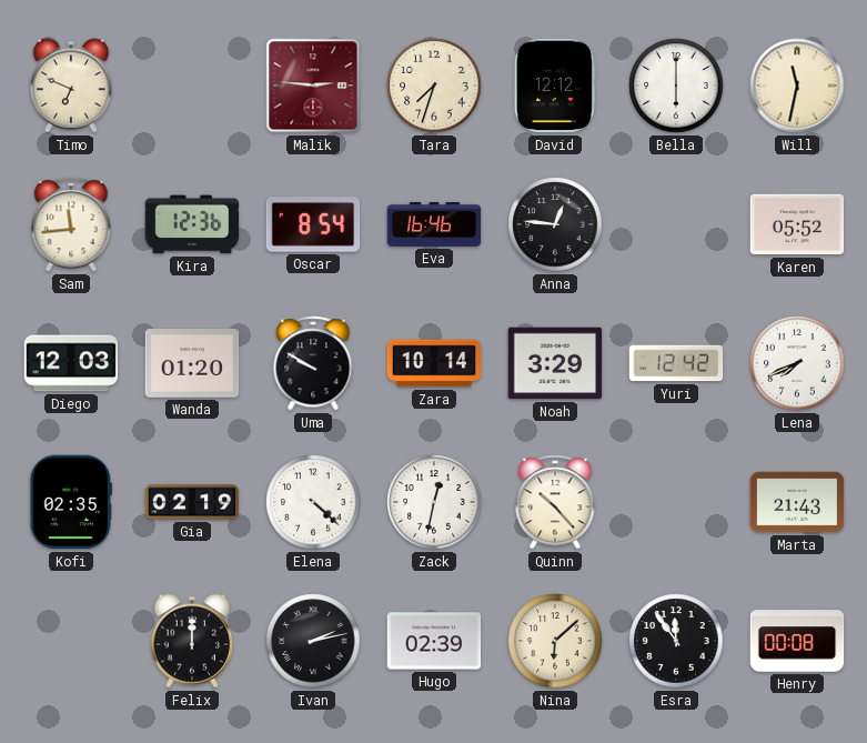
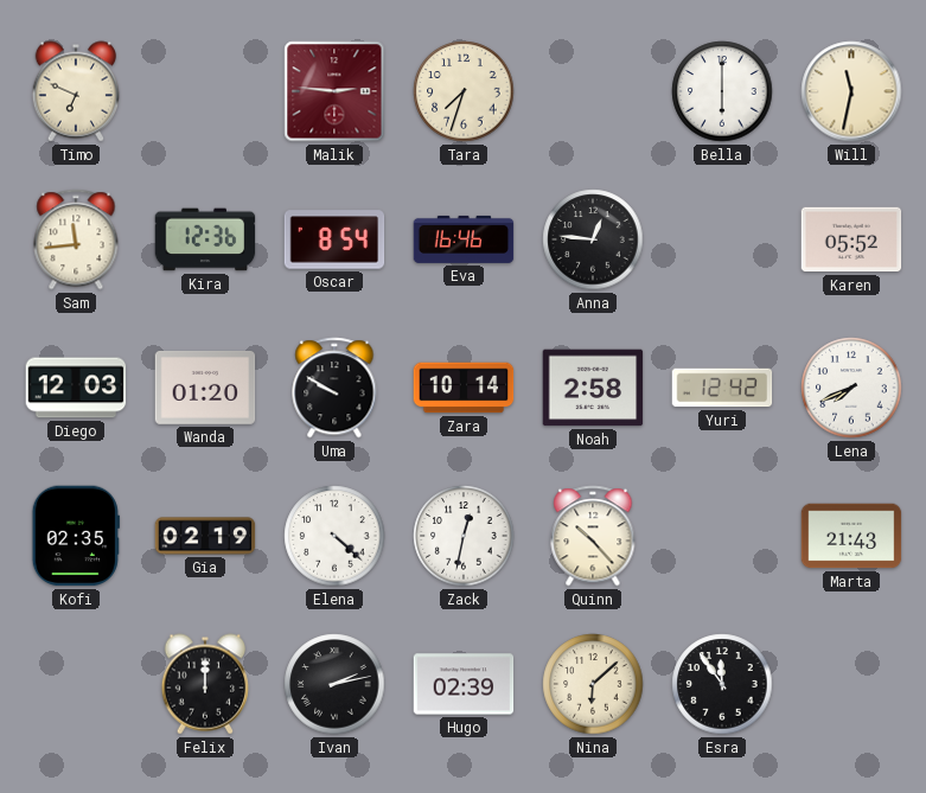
David: 12:12 -> none (555, 86)
Noah: 3:29 -> 2:58 (593, 388)
Henry: 00:08 -> none (797, 641)
